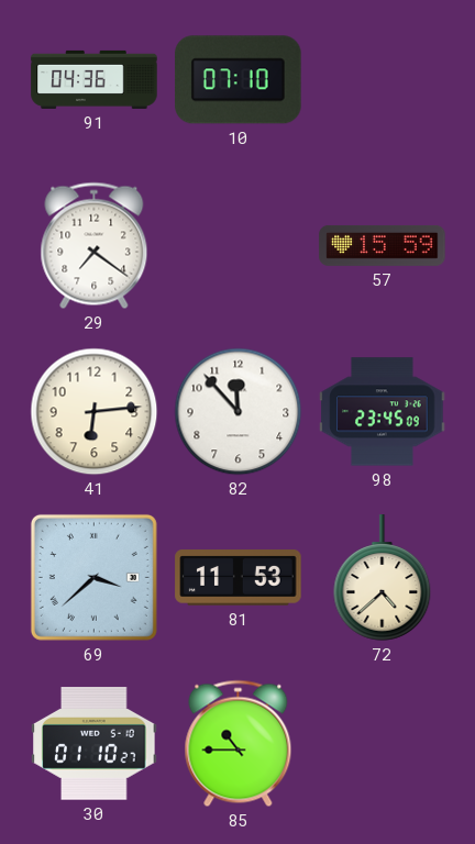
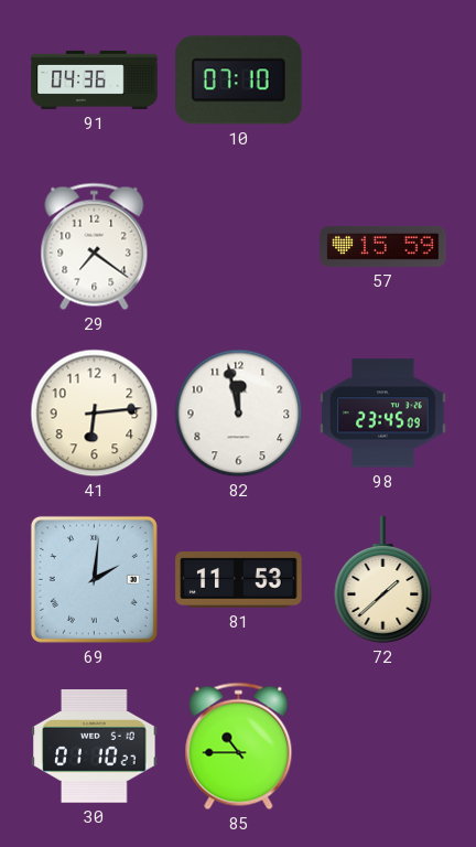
82: 11:53 -> 11:58 (239, 414)
69: 3:38 -> 2:01 (94, 579)
72: 4:38 -> 1:38 (383, 580)
